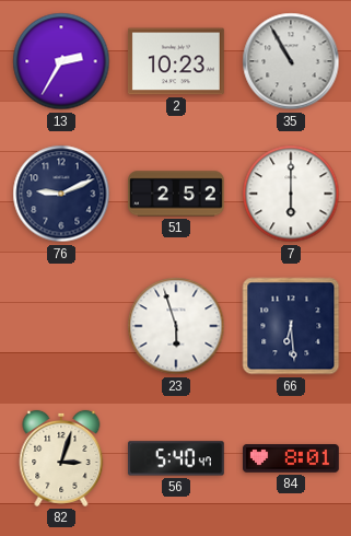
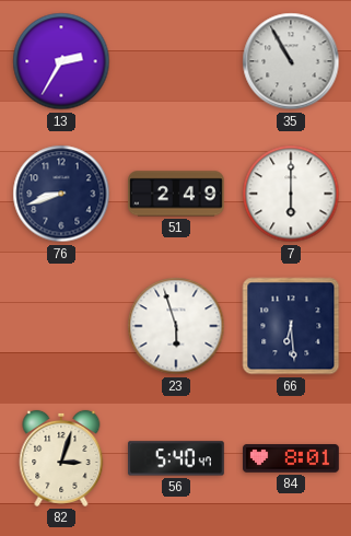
2: 10:23 -> none (176, 61)
76: 9:11 -> 8:42 (61, 194)
51: 2:52 -> 2:49 (177, 194)
